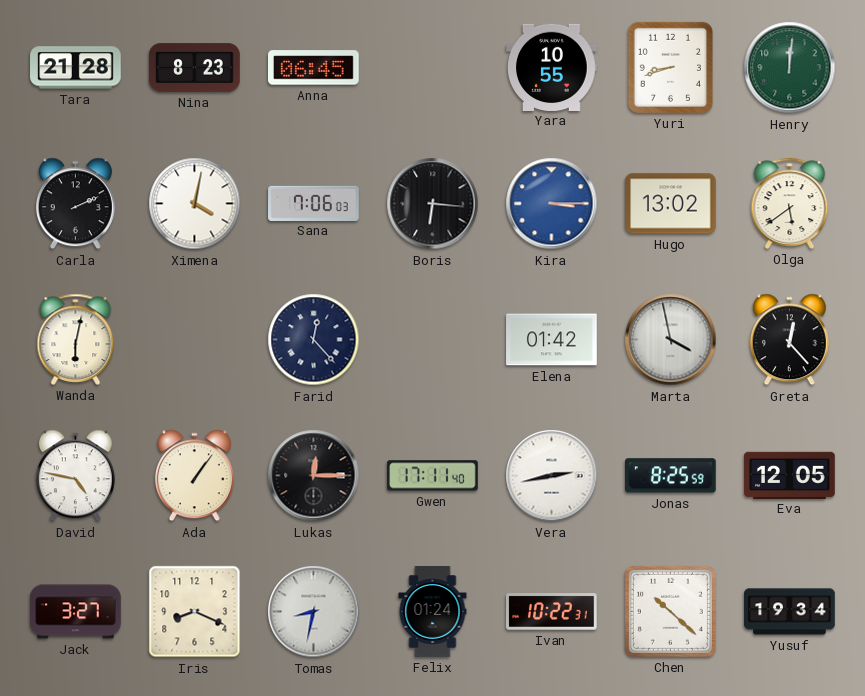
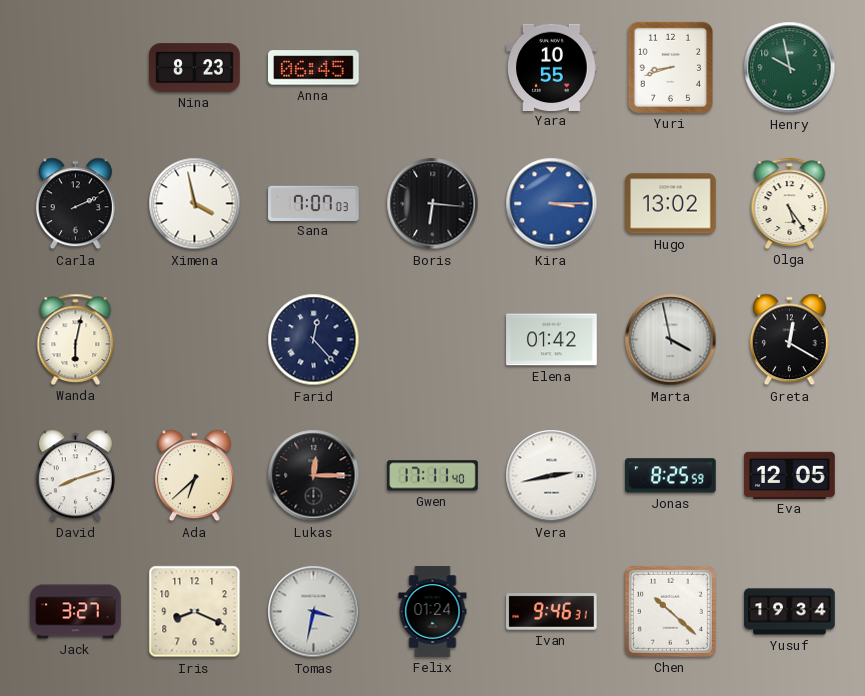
Tara: 21:28 -> none (76, 68)
Henry: 12:01 -> 9:58 (790, 68)
Ximena: 4:02 -> 3:58 (195, 204)
Sana: 7:06 -> 7:07 (314, 203)
Olga: 5:39 -> 5:24 (790, 203)
Greta: 12:23 -> 12:20 (789, 340)
David: 4:47 -> 8:12 (75, 476)
Ada: 1:06 -> 6:38 (194, 476)
Tomas: 8:32 -> 3:32 (314, 612)
Ivan: 10:22 -> 9:46 (552, 612)
